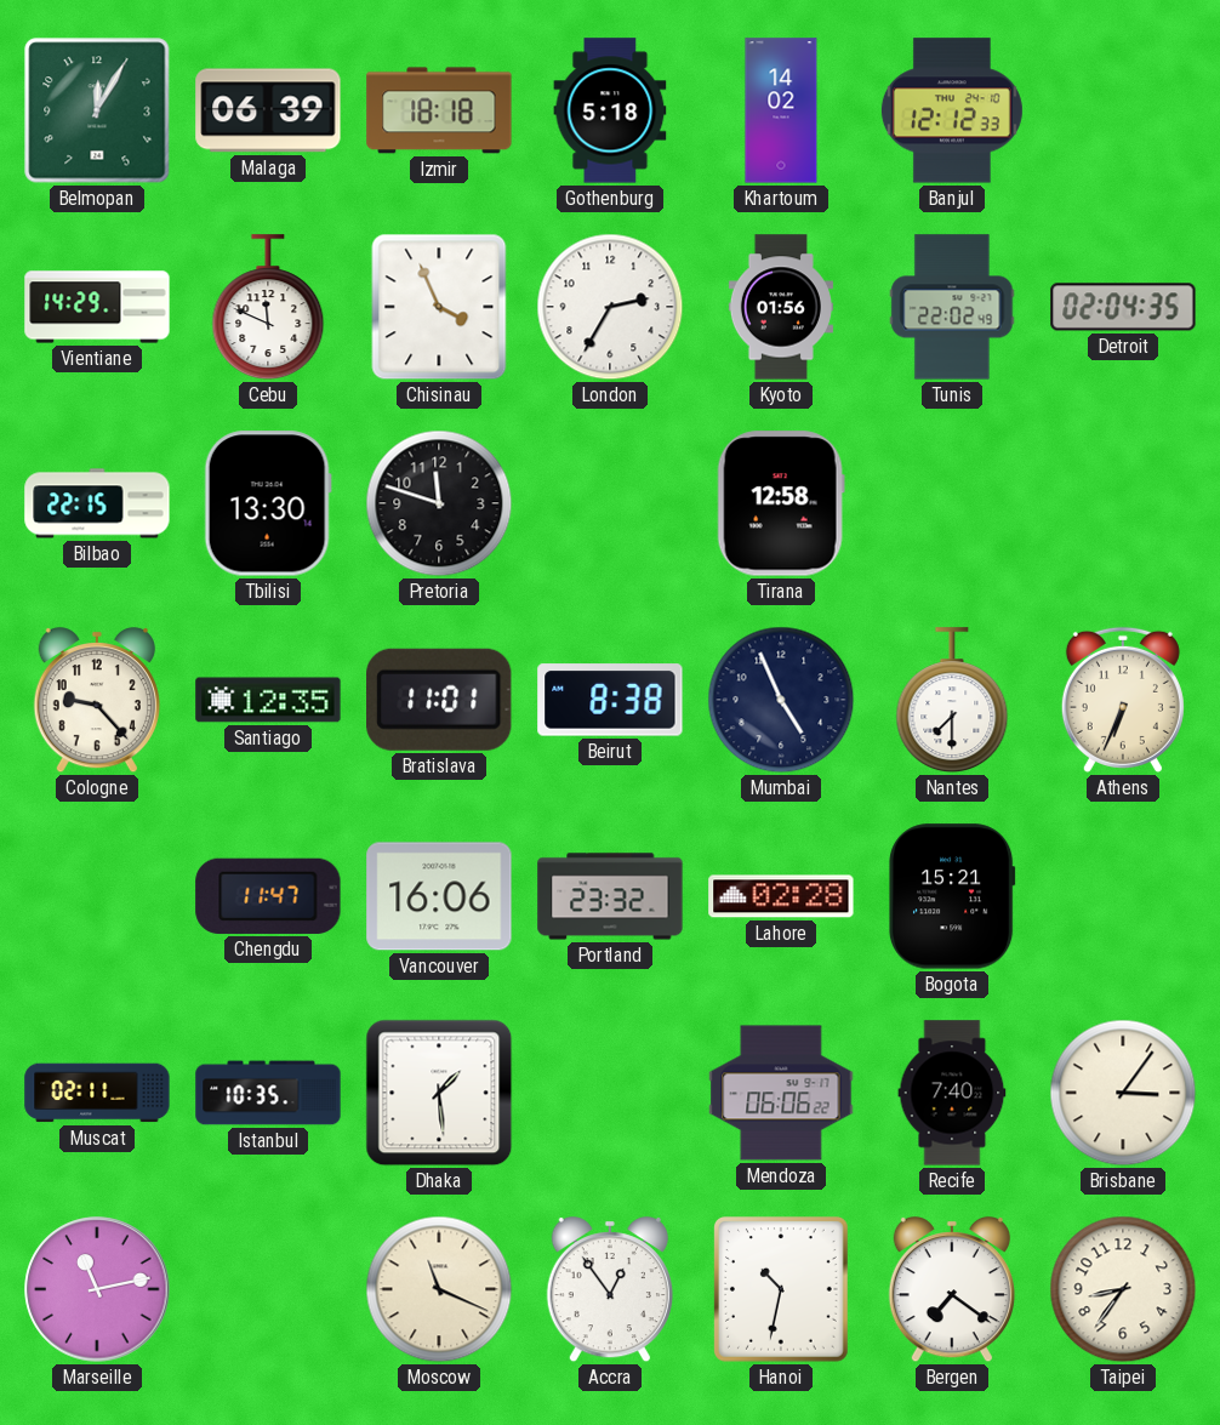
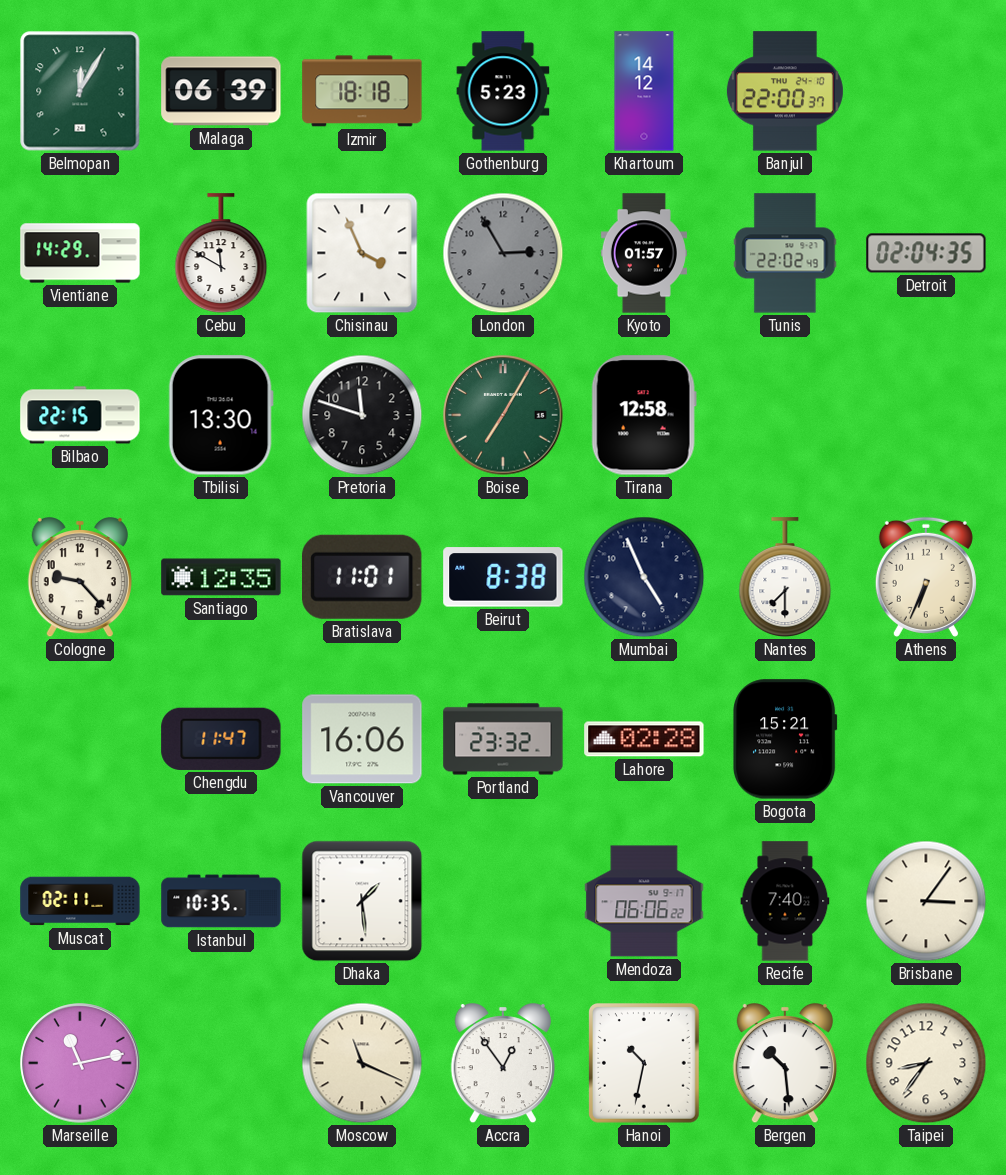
Gothenburg: 5:18 -> 5:23 (503, 91)
Khartoum: 14:02 -> 14:12 (644, 91)
Banjul: 12:12 -> 22:00 (785, 91)
Cebu: 11:49 -> 11:50 (221, 254)
London: 2:35 -> 2:55 (503, 253)
London dial: white -> grey (503, 253)
Kyoto: 01:56 -> 01:57 (644, 253)
Boise: none -> 7:05 (503, 415)
Bergen: 7:21 -> 10:29 (785, 1063)
